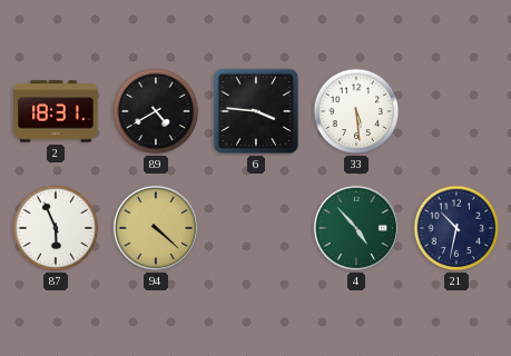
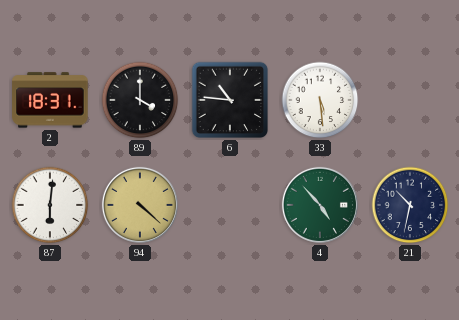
89: 4:40 -> 4:00 (140, 100)
6: 3:46 -> 10:46 (230, 100)
87: 5:56 -> 6:01 (50, 205)
